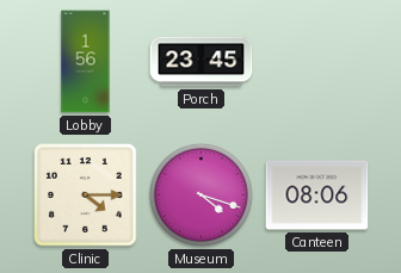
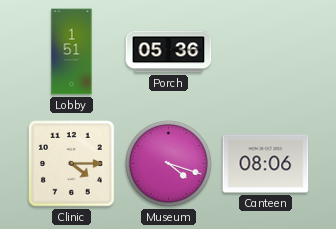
Lobby: 1:56 -> 1:51 (72, 52)
Porch: 23:45 -> 05:36 (169, 52)
